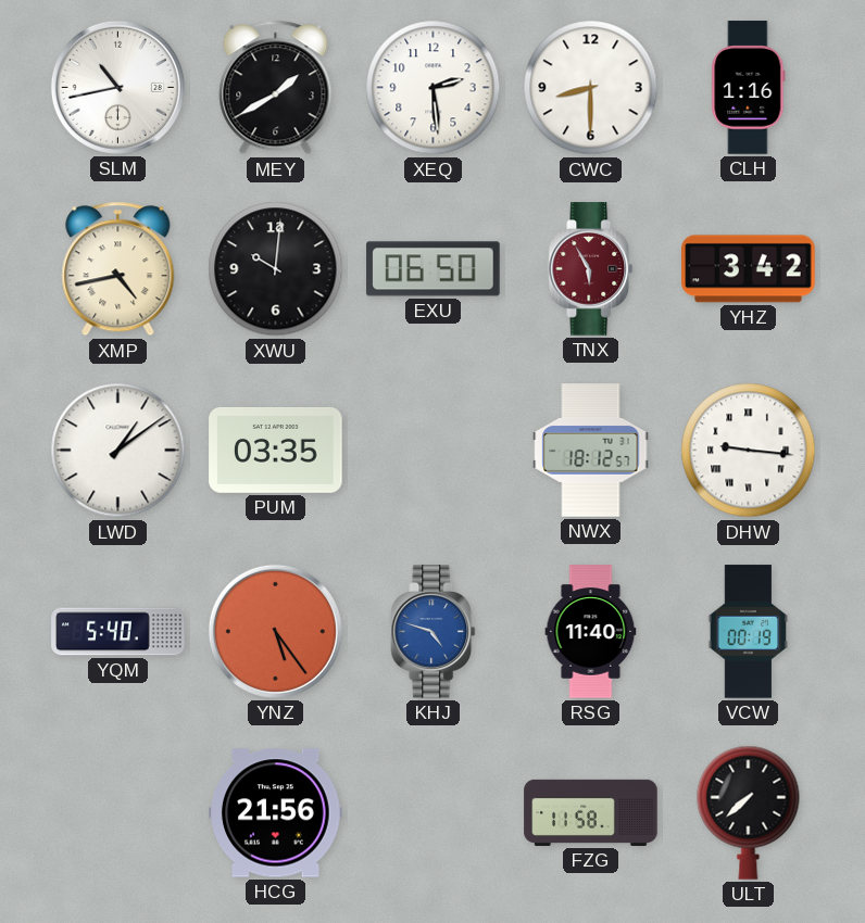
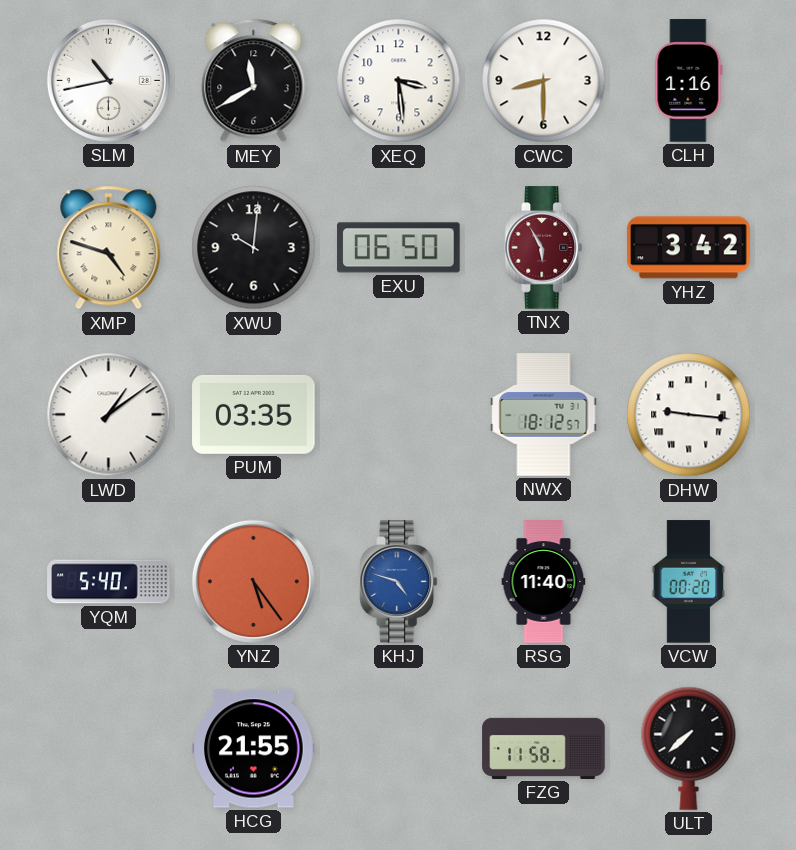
MEY: 1:40 -> 11:40 (254, 81)
XEQ: 2:29 -> 3:29 (399, 81)
XMP: 4:43 -> 4:48 (109, 248)
VCW: 00:19 -> 00:20 (689, 582)
HCG: 21:56 -> 21:55 (254, 749)
